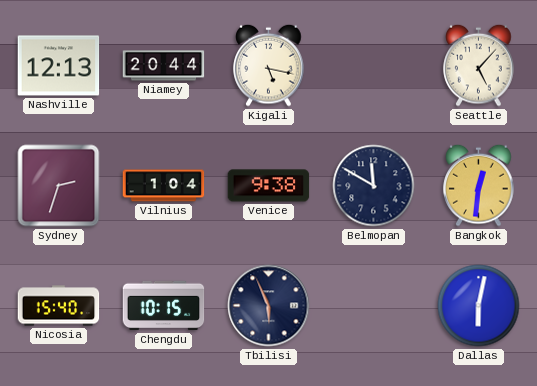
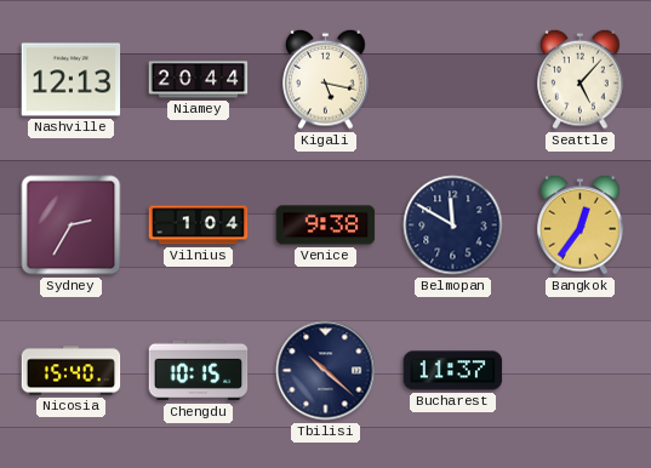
Sydney: 2:33 -> 2:35 (72, 226)
Bangkok: 12:31 -> 12:36 (581, 224)
Tbilisi: 5:56 -> 10:22 (326, 371)
Bucharest: none -> 11:37 (453, 371)
Dallas: 6:02 -> none (479, 306)
